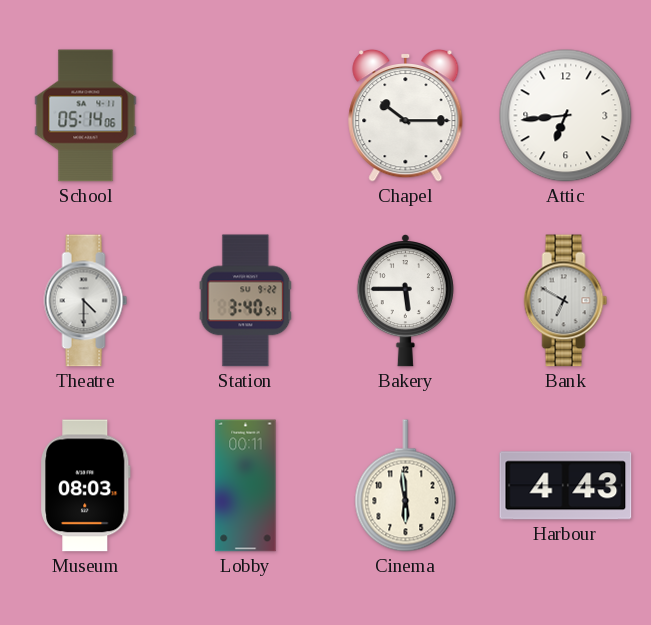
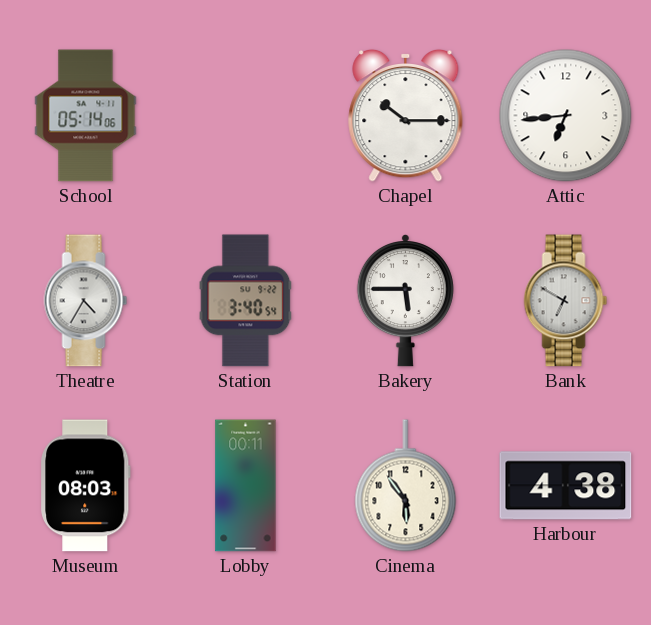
Theatre: 4:30 -> 4:35 (86, 301)
Cinema: 5:59 -> 5:54 (406, 486)
Harbour: 4:43 -> 4:38 (566, 486)
